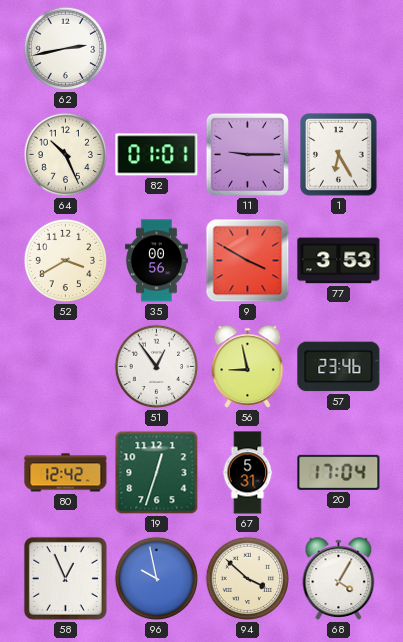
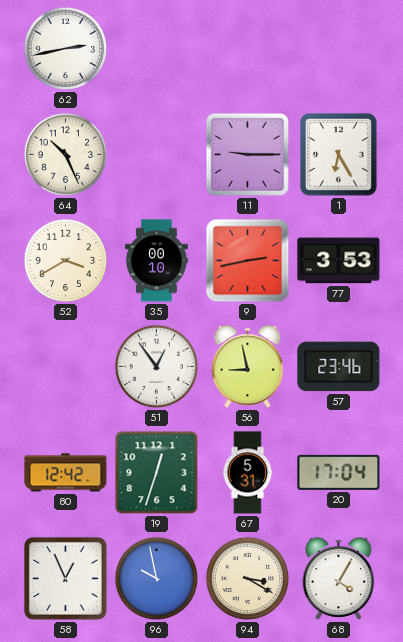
82: 01:01 -> none (157, 155)
35: 00:56 -> 00:10 (156, 261)
9: 3:50 -> 2:43 (248, 261)
94: 3:52 -> 3:20 (248, 579)
